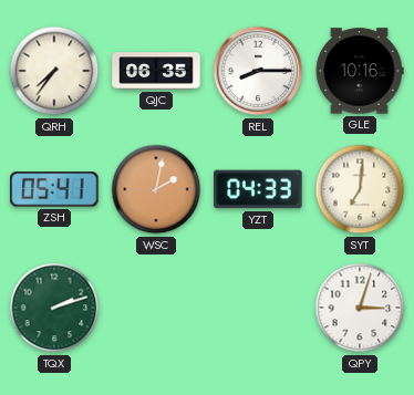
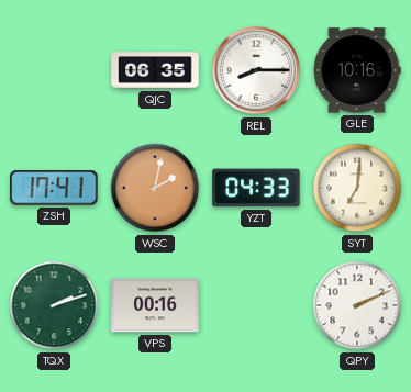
QRH: 7:36 -> none (54, 71)
ZSH: 05:41 -> 17:41 (54, 188)
VPS: none -> 00:16 (155, 305)
QPY: 3:03 -> 2:11 (357, 305)
